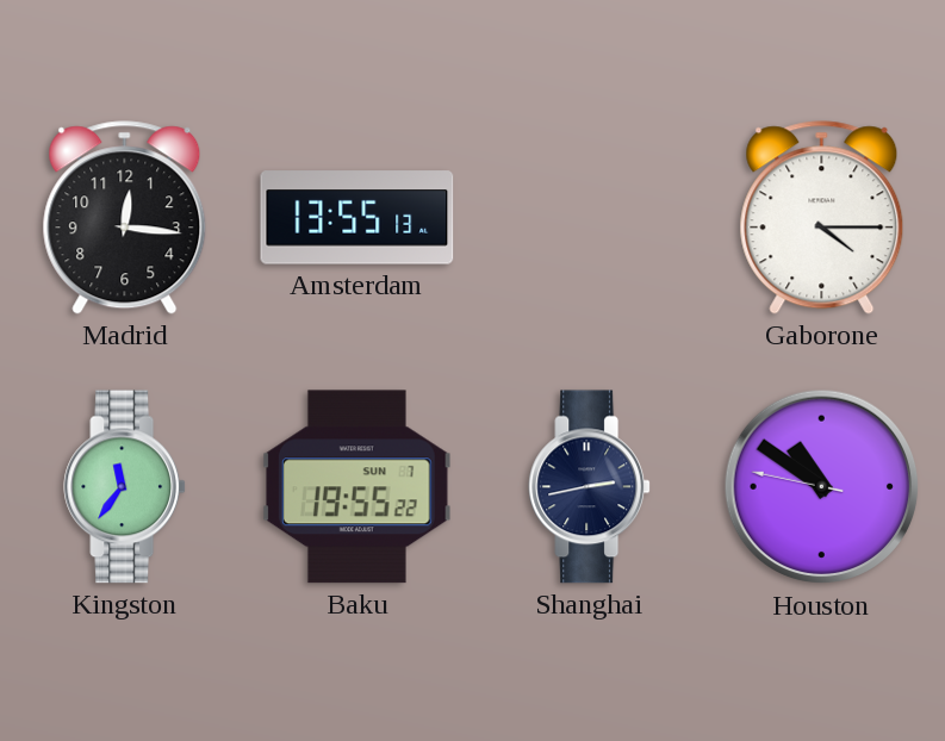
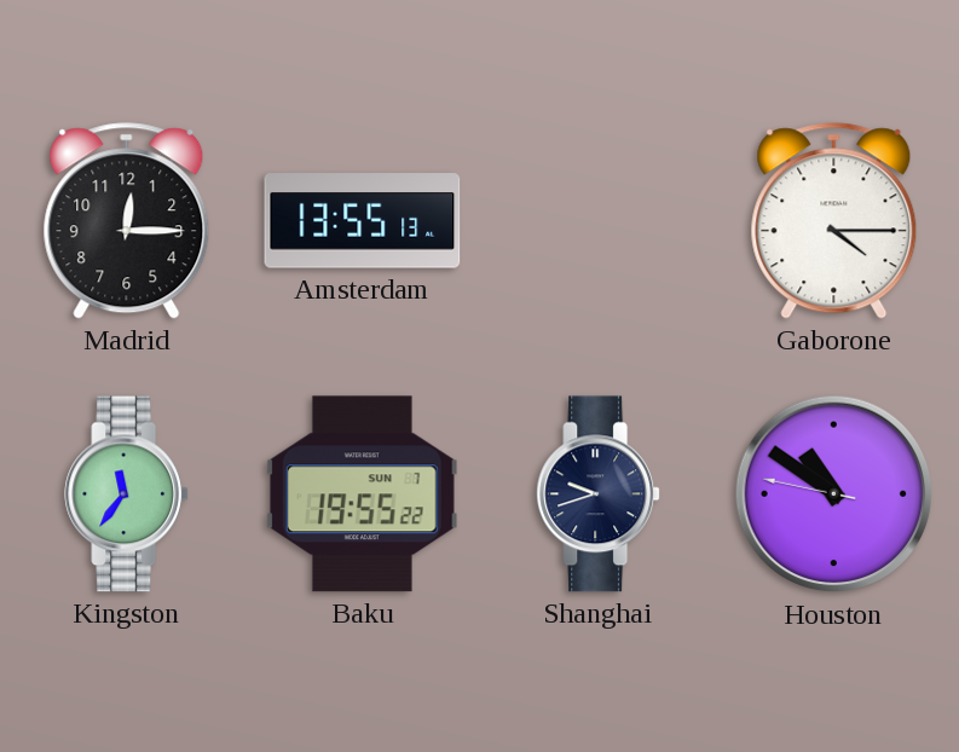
Madrid: 12:16 -> 12:15 (127, 221)
Shanghai: 2:43 -> 9:42 (599, 494)
